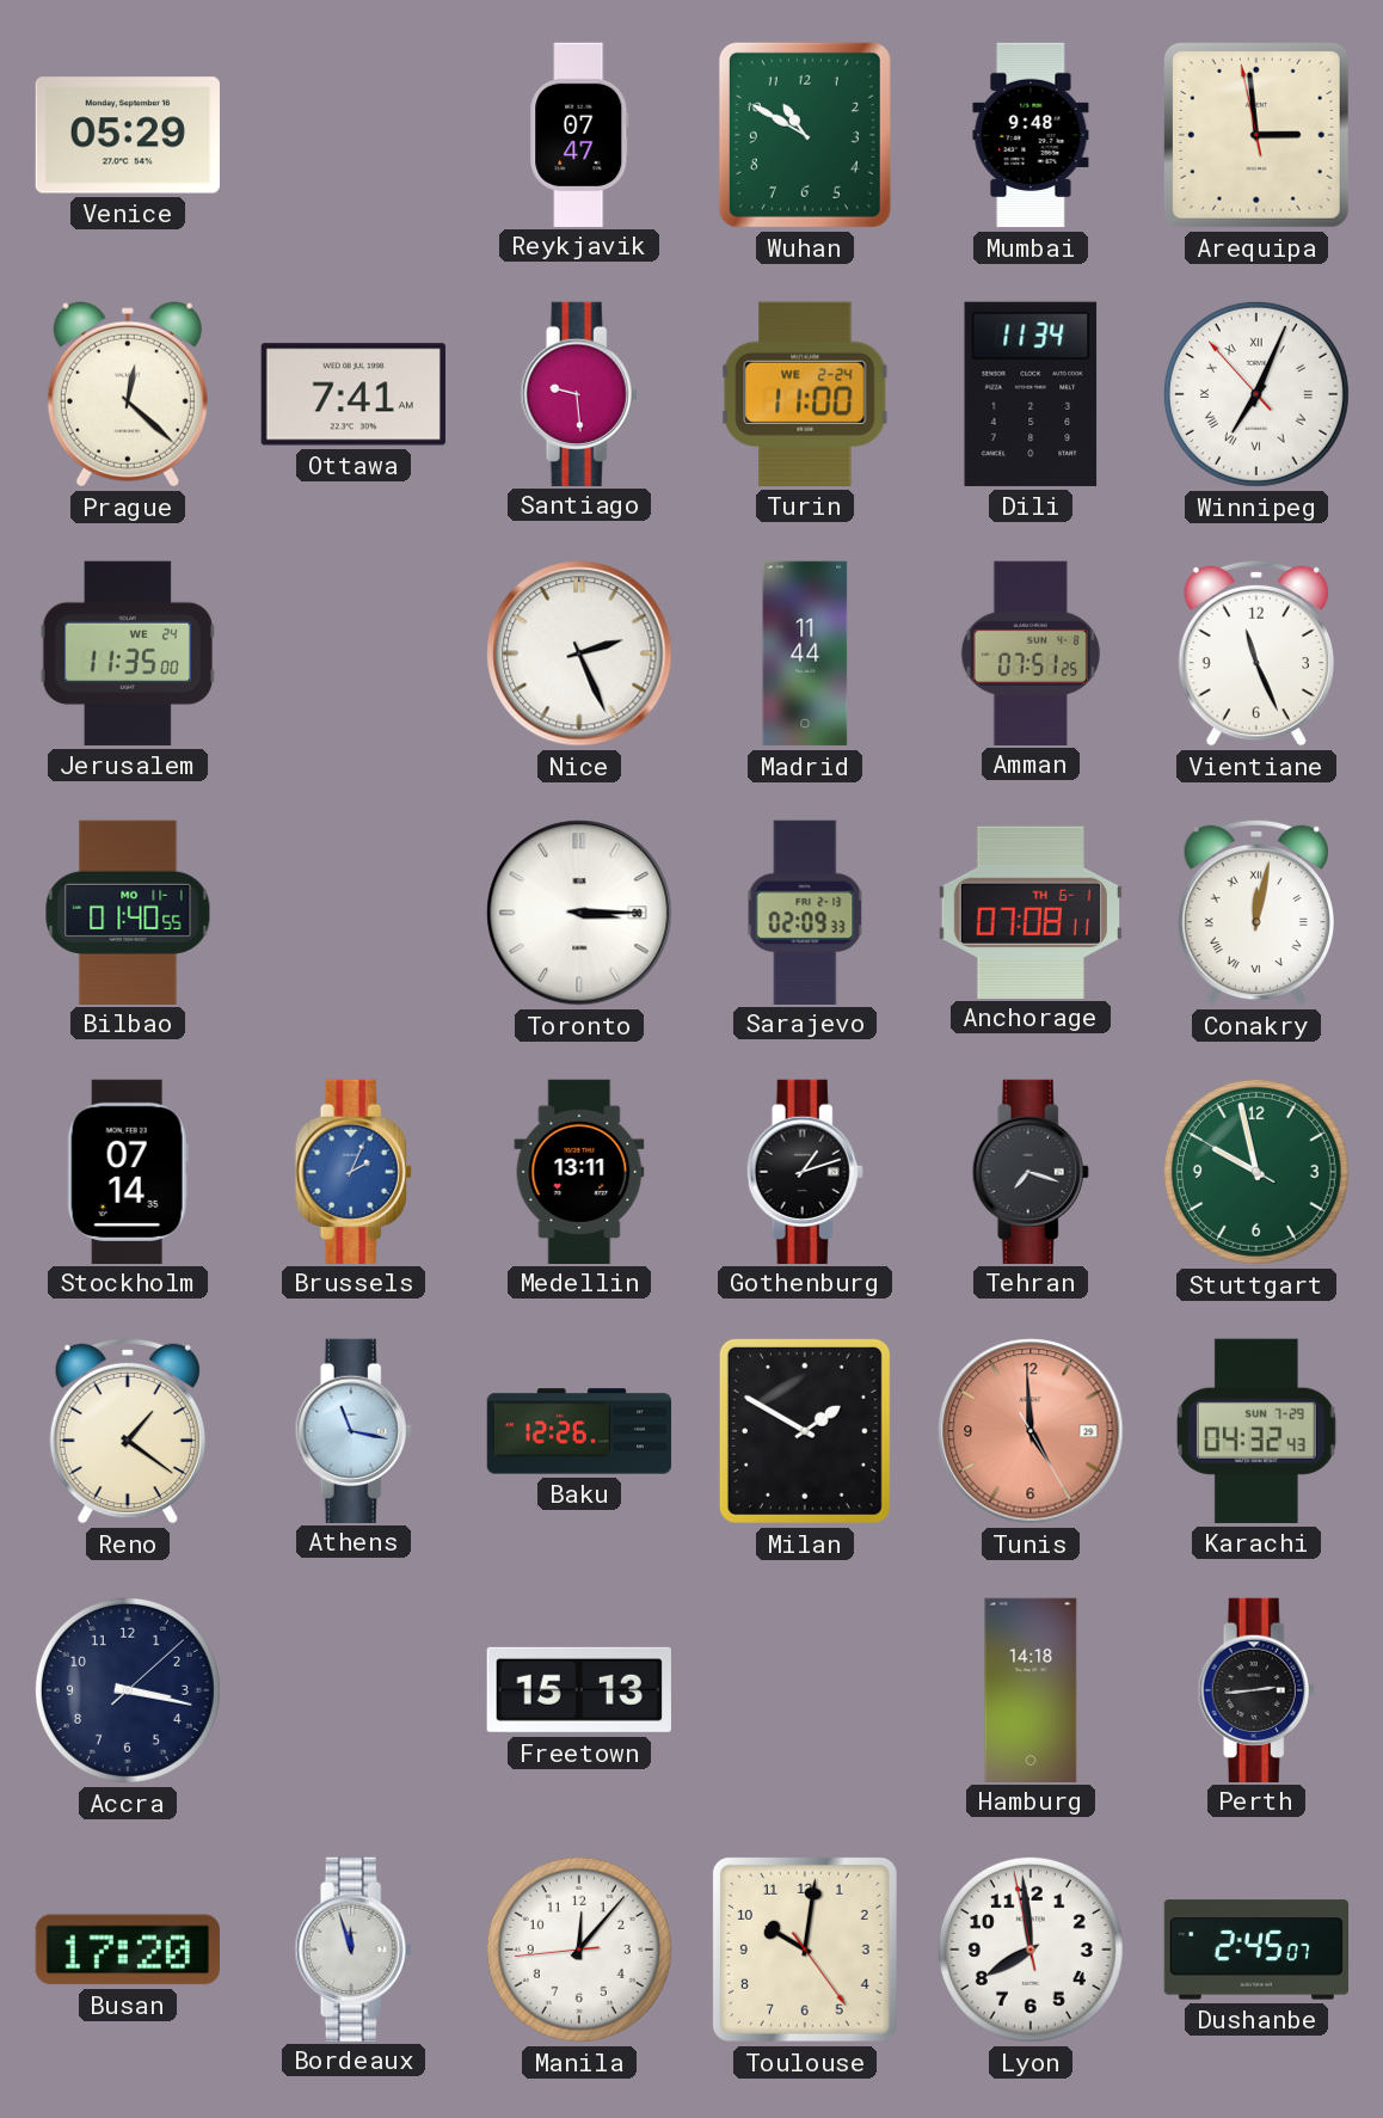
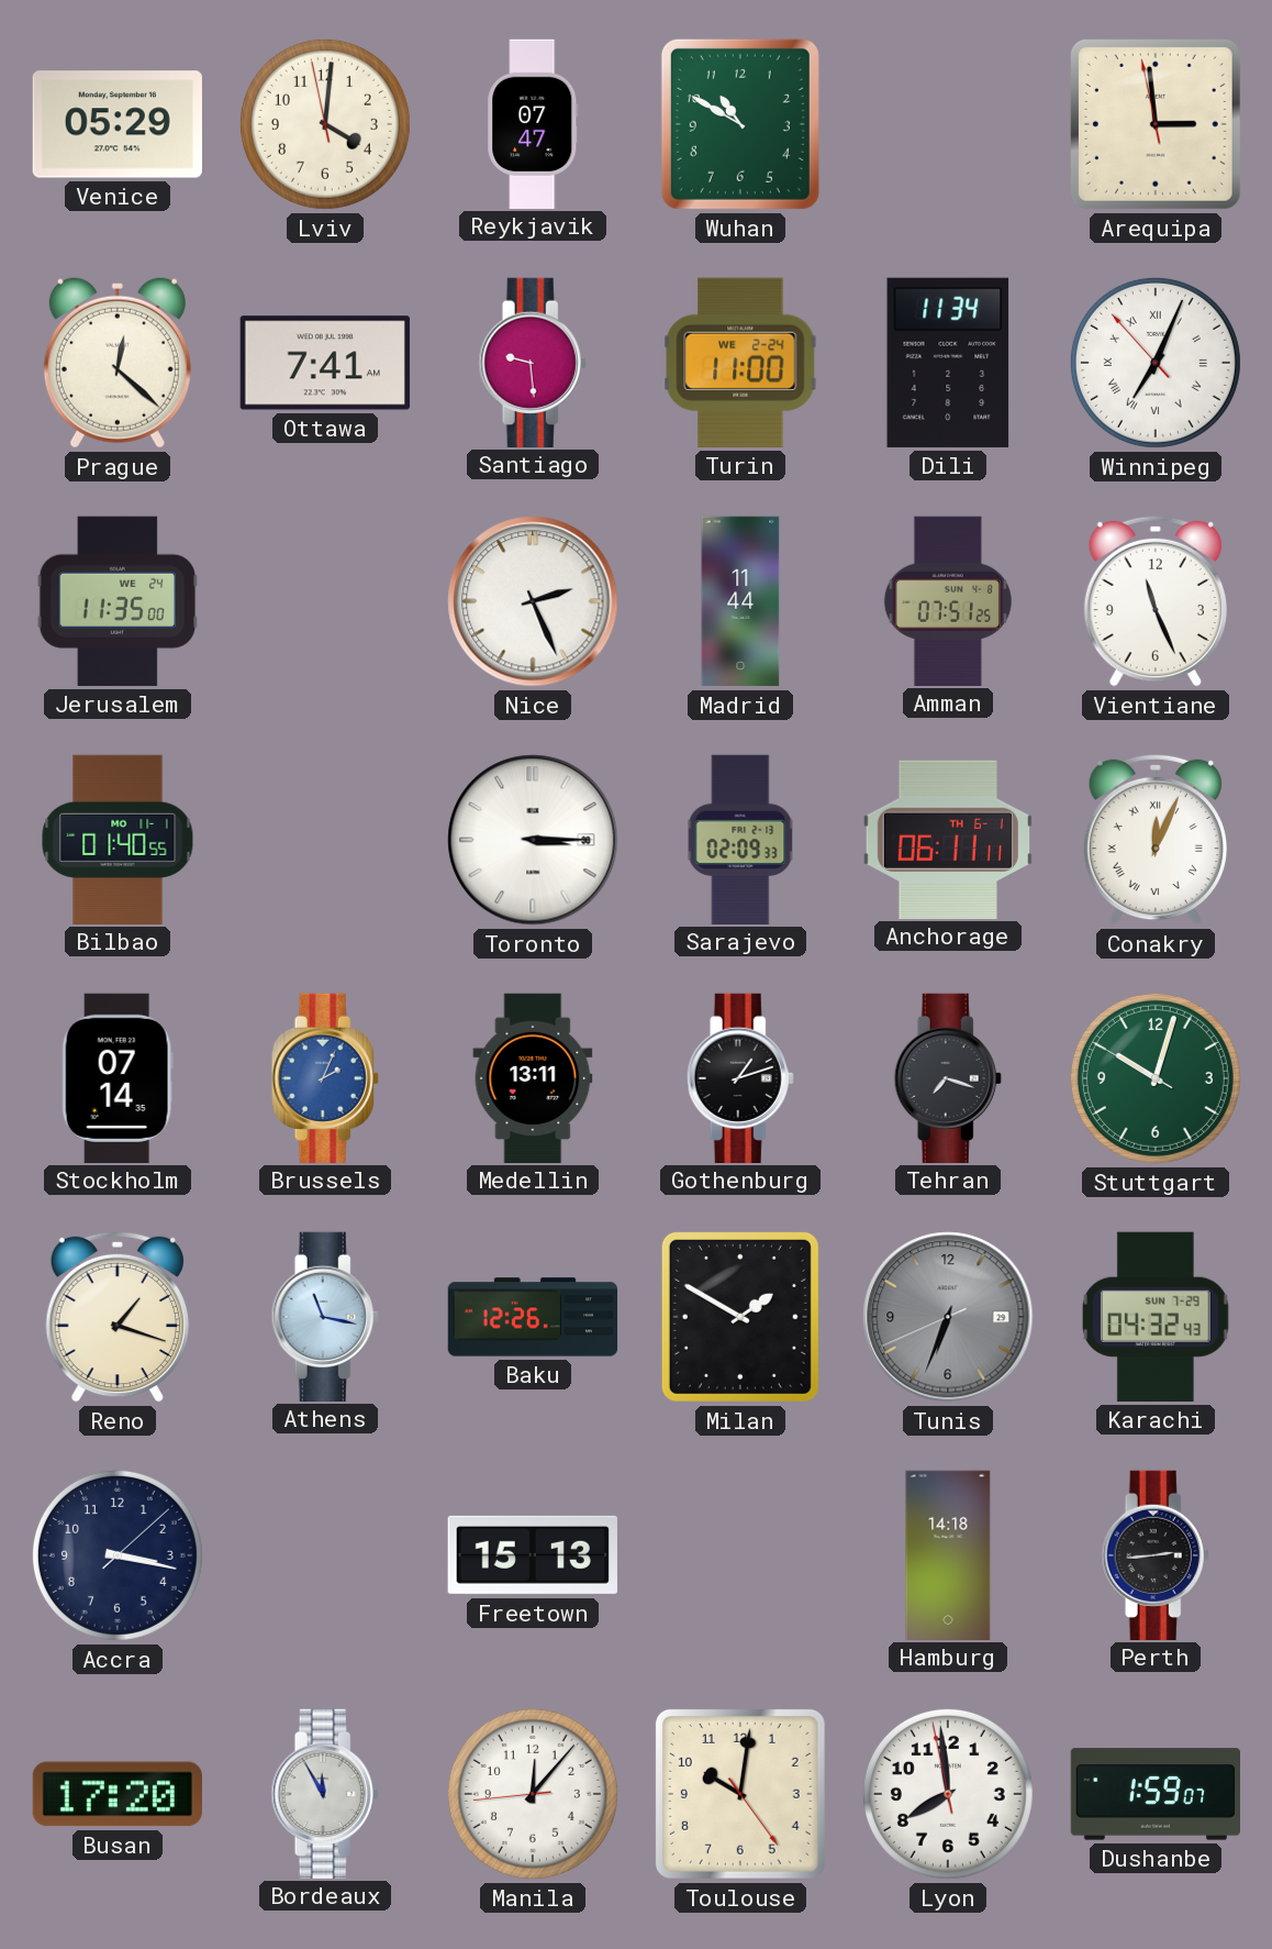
Lviv: none -> 4:00 (325, 124)
Mumbai: 9:48 -> none (1031, 135)
Anchorage: 07:08 -> 06:11 (948, 839)
Conakry: 12:02 -> 12:04 (1156, 840)
Stuttgart: 9:57 -> 10:02 (1156, 1078)
Reno: 1:21 -> 1:18 (118, 1317)
Tunis: 4:59 -> 6:33 (948, 1317)
Tunis dial: salmon -> grey (948, 1317)
Bordeaux: 11:57 -> 11:55 (325, 1793)
Dushanbe: 2:45 -> 1:59 (1154, 1794)
